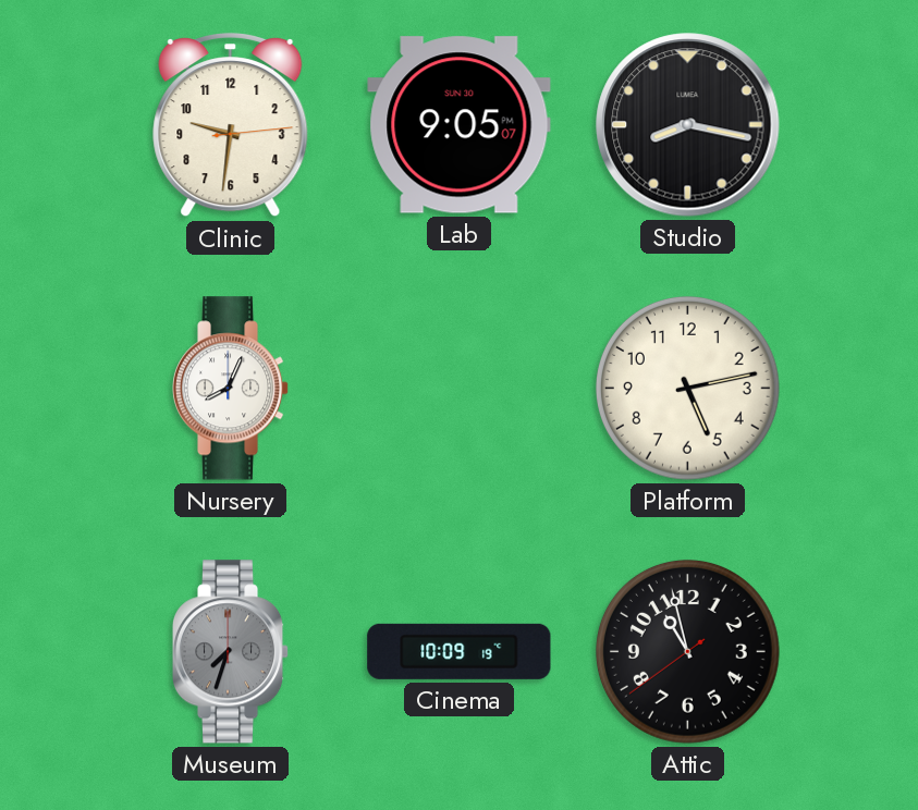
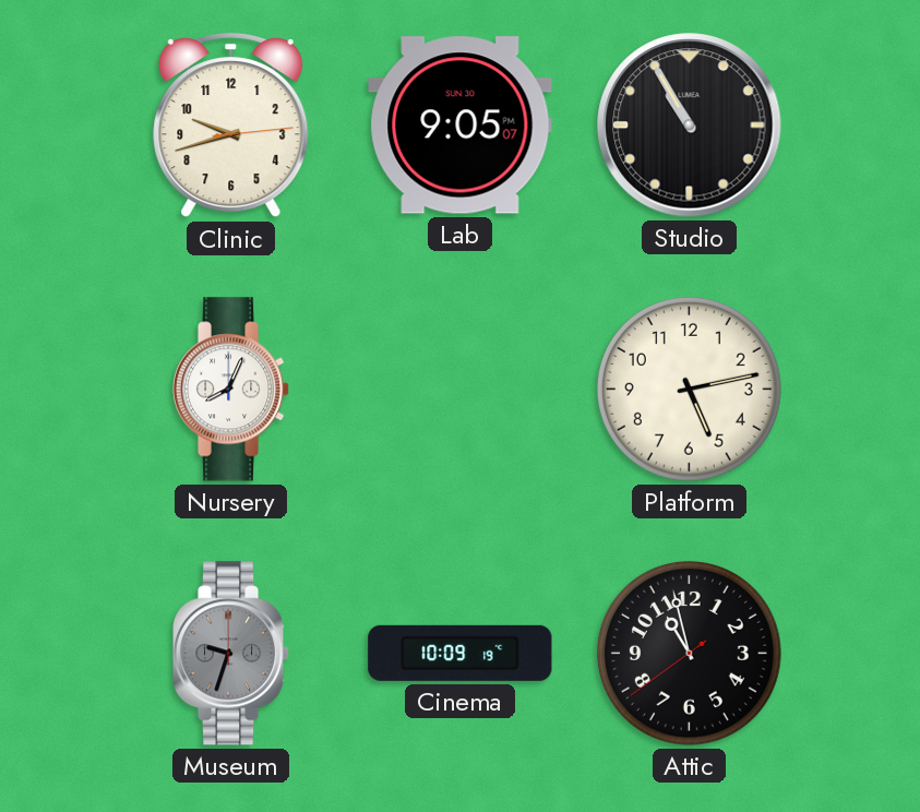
Clinic: 9:31 -> 9:42 (231, 127)
Studio: 8:17 -> 10:55 (690, 126)
Museum: 7:33 -> 9:33 (231, 654)
